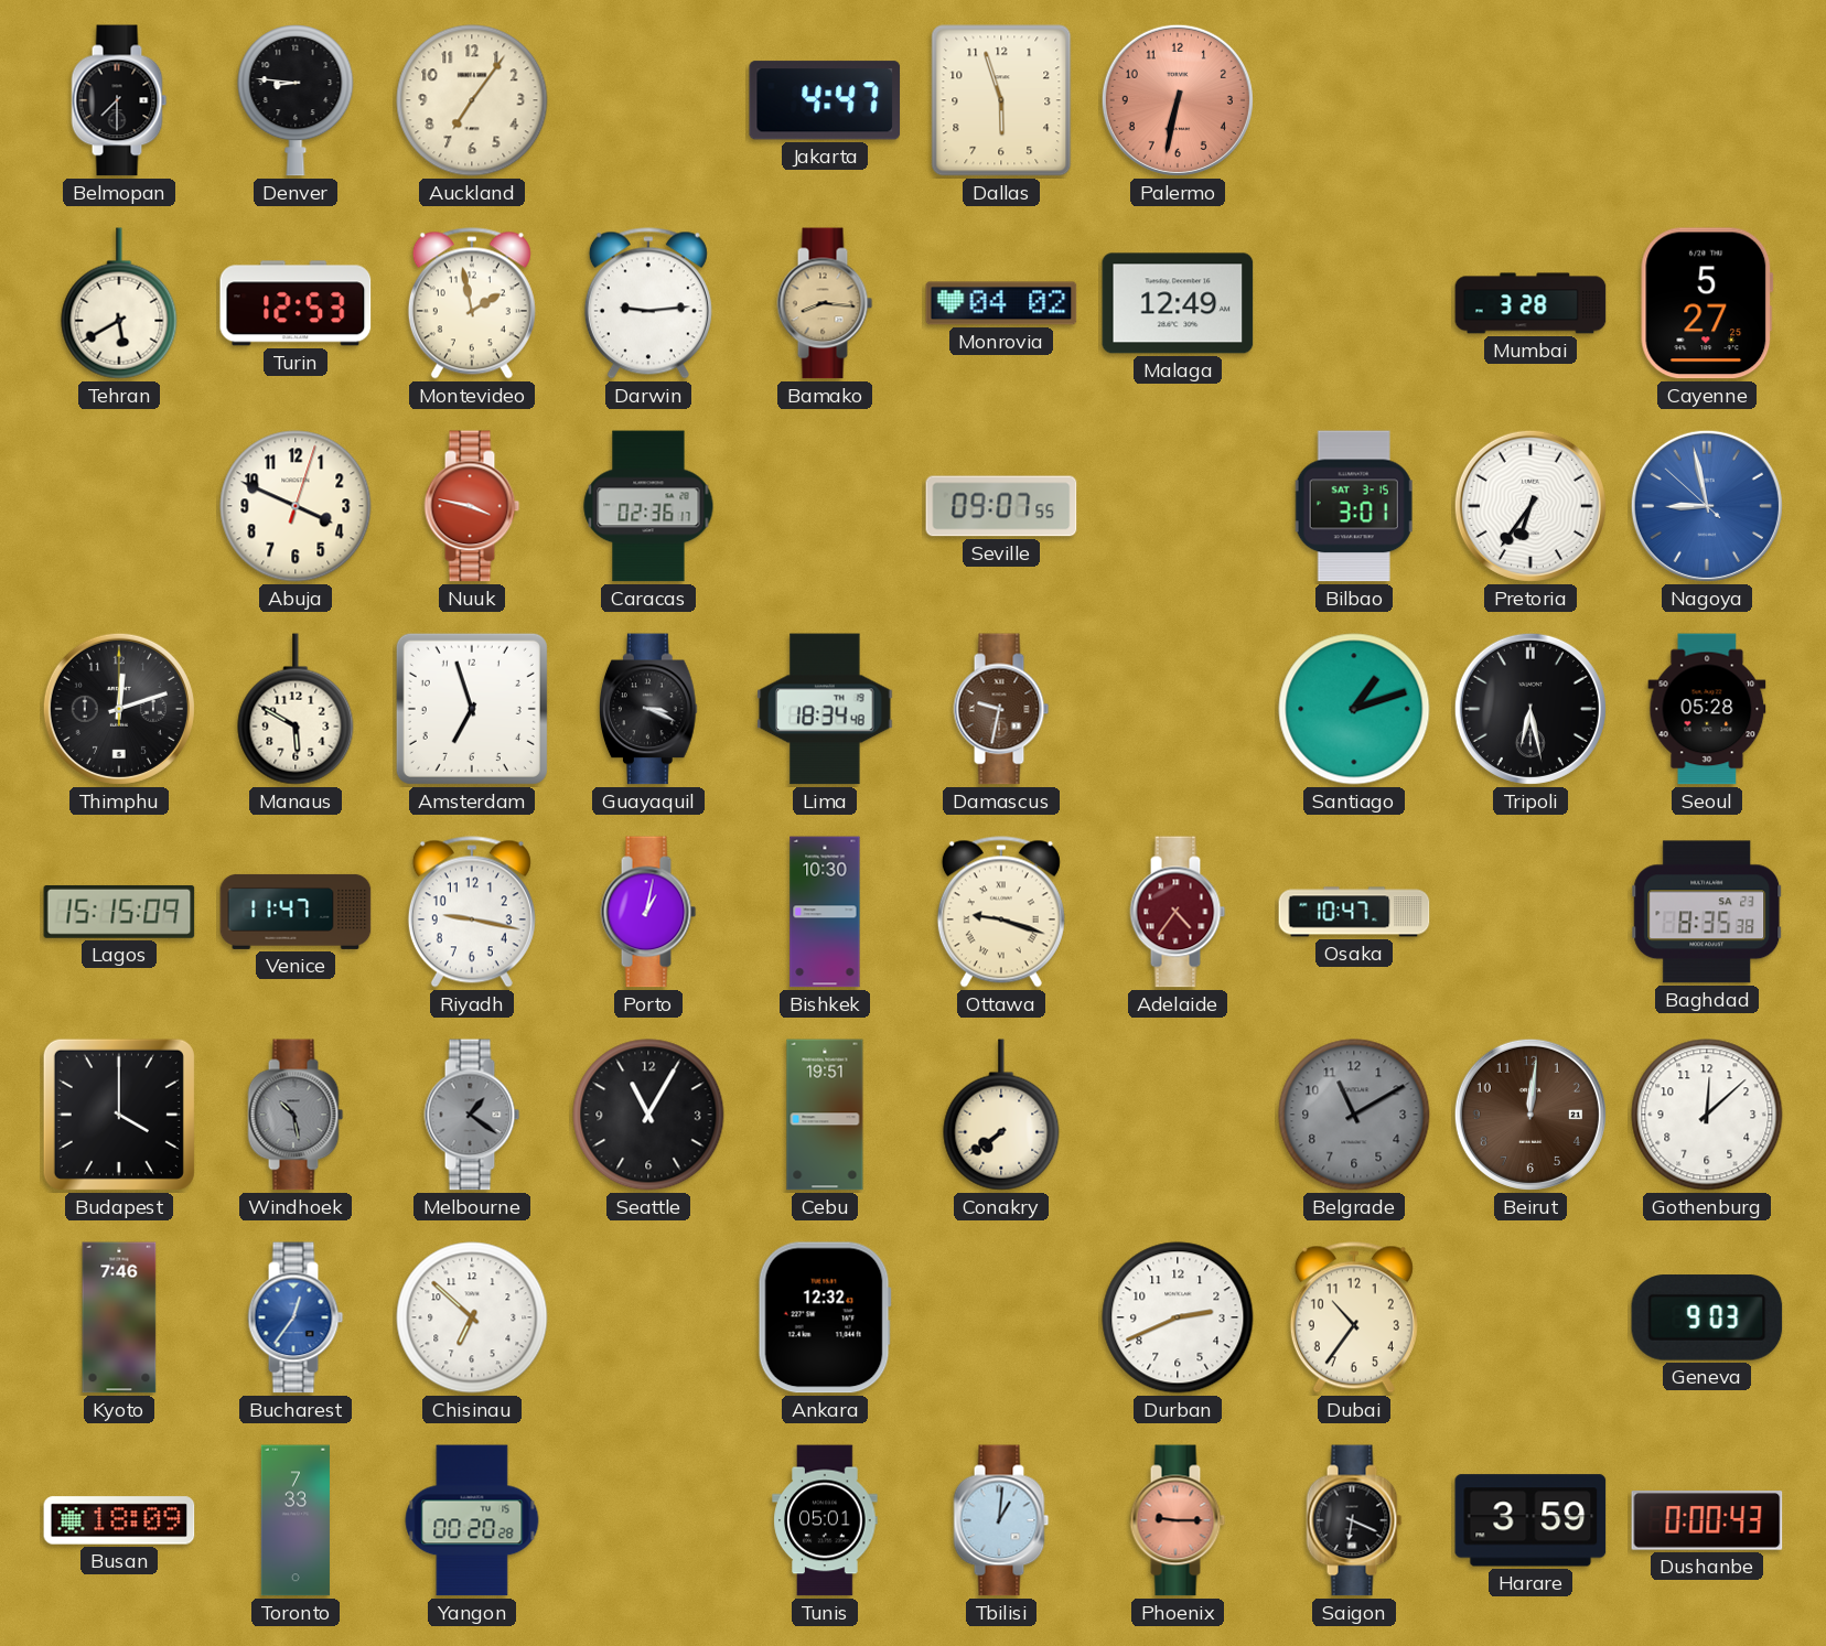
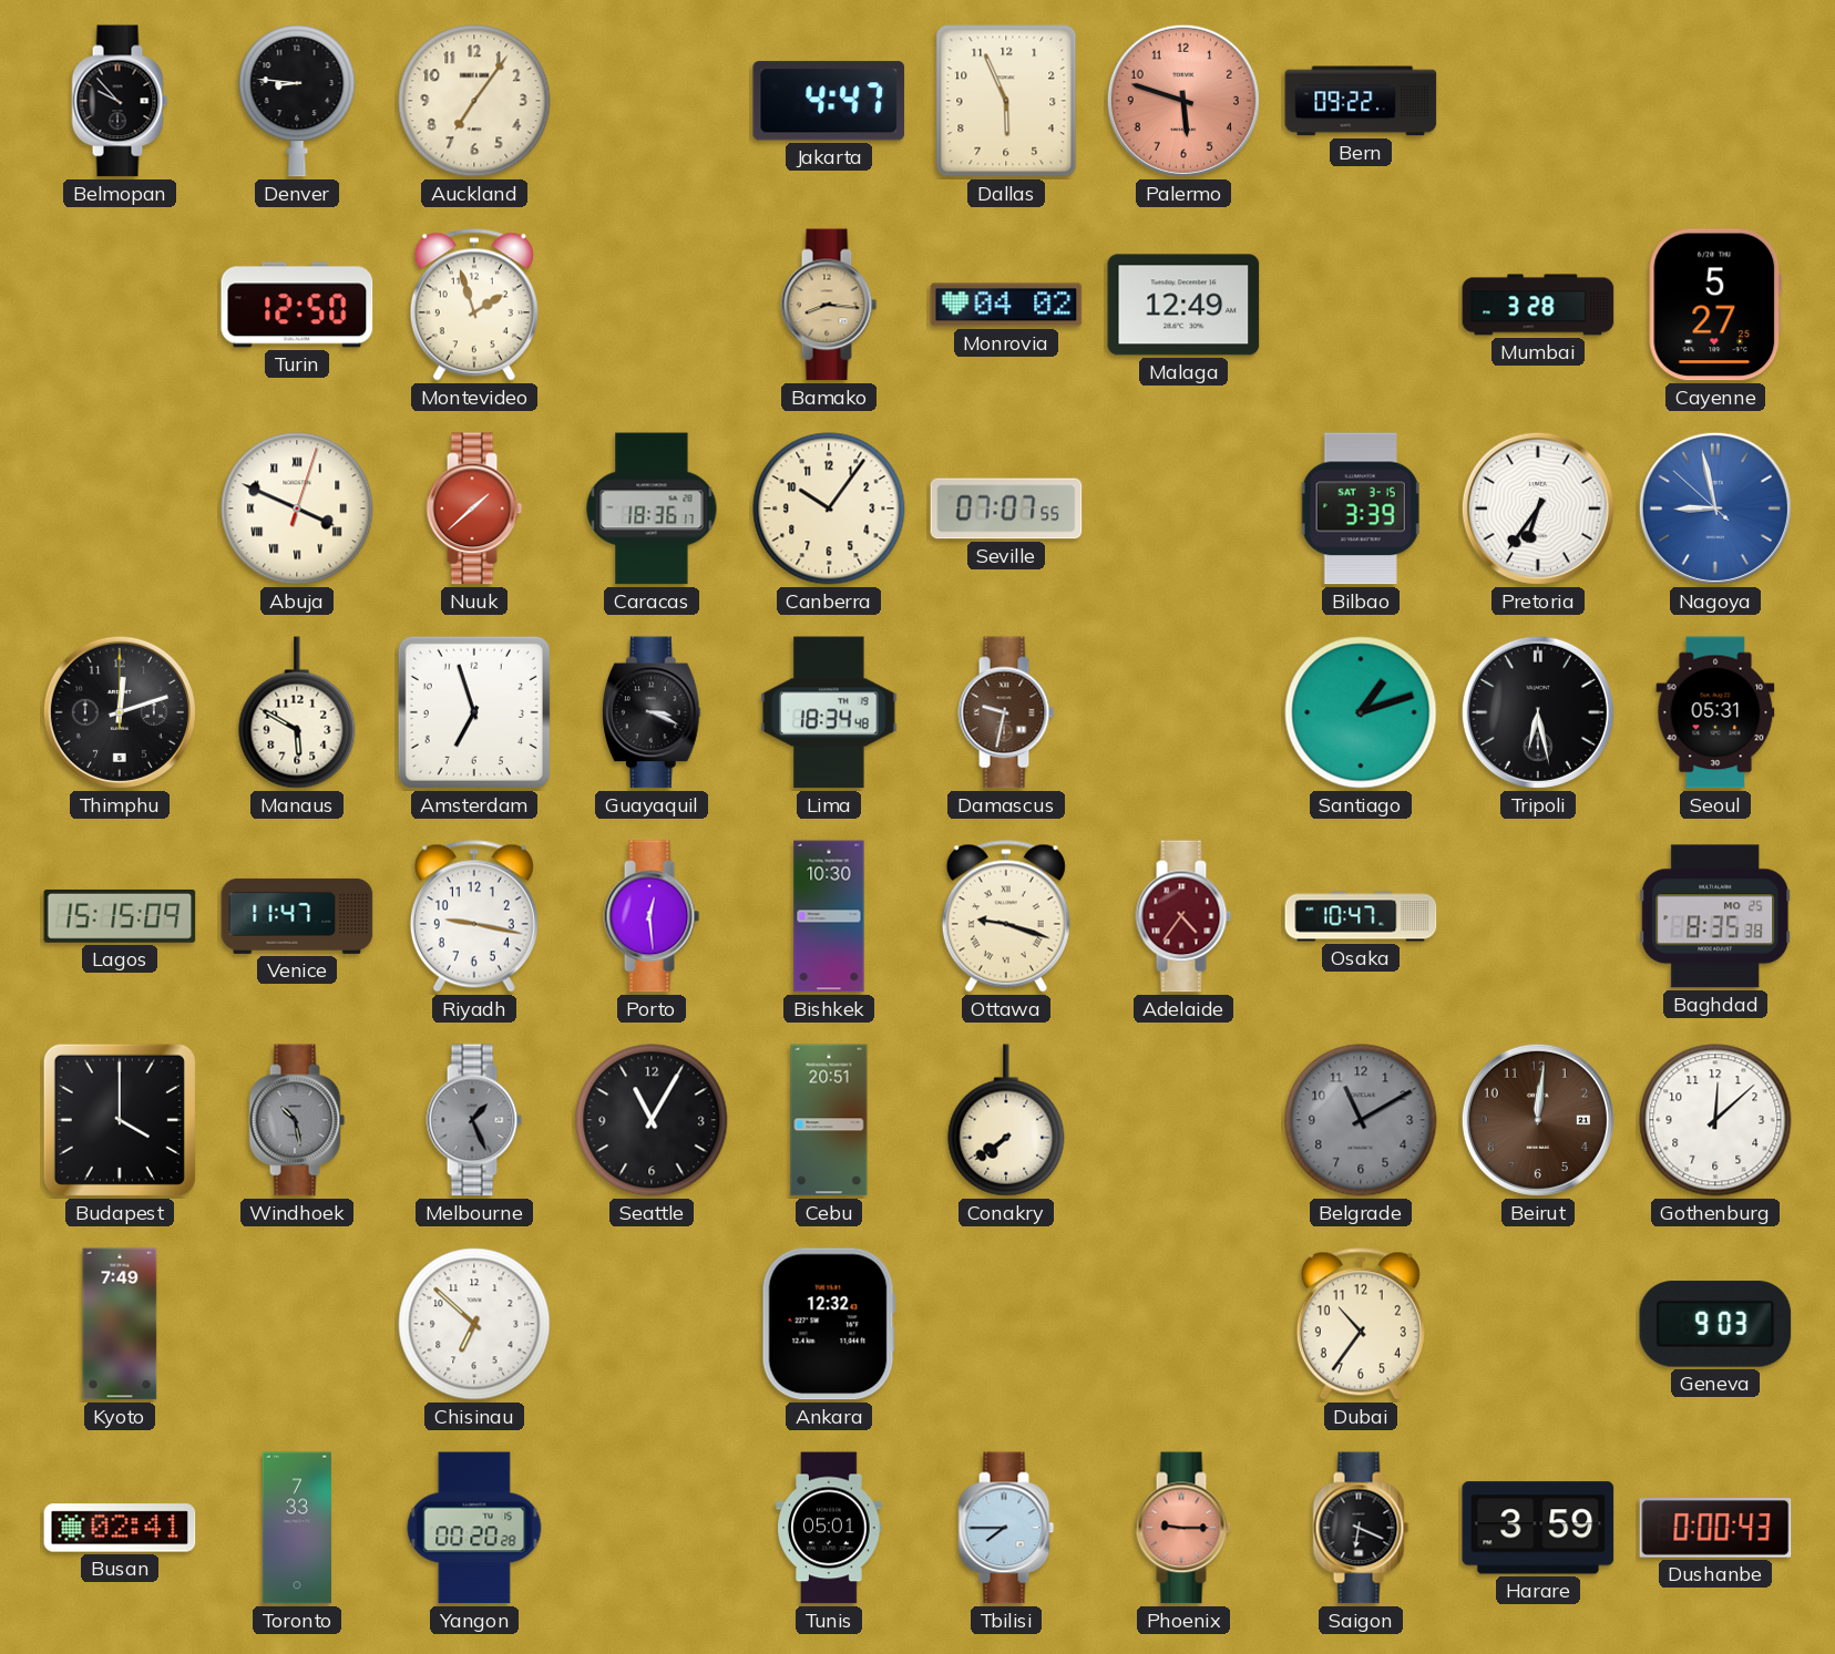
Belmopan: 7:30 -> 9:53 (120, 101)
Dallas: 5:57 -> 5:56 (1006, 101)
Palermo: 6:32 -> 5:48 (1183, 101)
Bern: none -> 09:22 (1361, 101)
Tehran: 5:40 -> none (119, 303)
Turin: 12:53 -> 12:50 (297, 305)
Montevideo: 1:58 -> 1:57 (474, 305)
Darwin: 9:14 -> none (648, 303)
Abuja numerals: Arabic -> Roman (297, 508)
Nuuk: 3:47 -> 1:38 (474, 508)
Caracas: 02:36 -> 18:36 (652, 508)
Canberra: none -> 10:06 (829, 508)
Seville: 09:07 -> 07:07 (1006, 508)
Bilbao: 3:01 -> 3:39 (1361, 508)
Seoul: 05:28 -> 05:31 (1715, 712)
Porto: 1:02 -> 12:29 (652, 916)
Baghdad date: SA 23 -> MO 25 (1715, 916)
Melbourne: 1:21 -> 1:26 (474, 1120)
Cebu: 19:51 -> 20:51 (829, 1120)
Kyoto: 7:46 -> 7:49 (120, 1324)
Bucharest: 12:36 -> none (296, 1317)
Durban: 2:41 -> none (1178, 1317)
Busan: 18:09 -> 02:41 (120, 1528)
Tbilisi: 1:01 -> 7:45 (1006, 1528)
